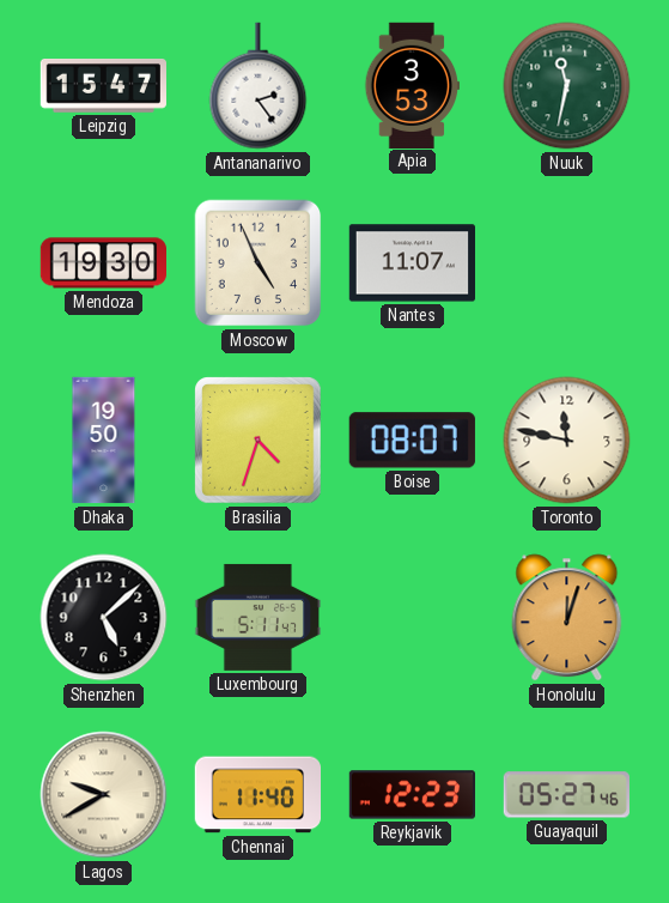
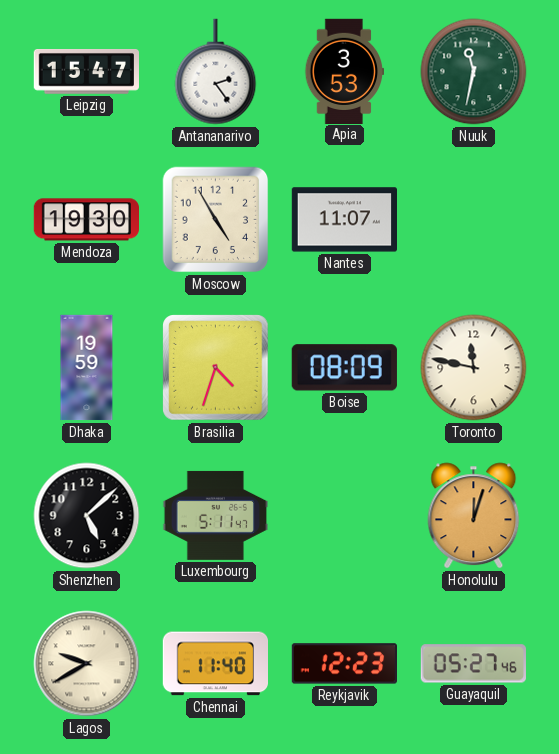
Moscow: 4:56 -> 4:55 (216, 220)
Dhaka: 19:50 -> 19:59 (87, 368)
Boise: 08:07 -> 08:09 (344, 368)
